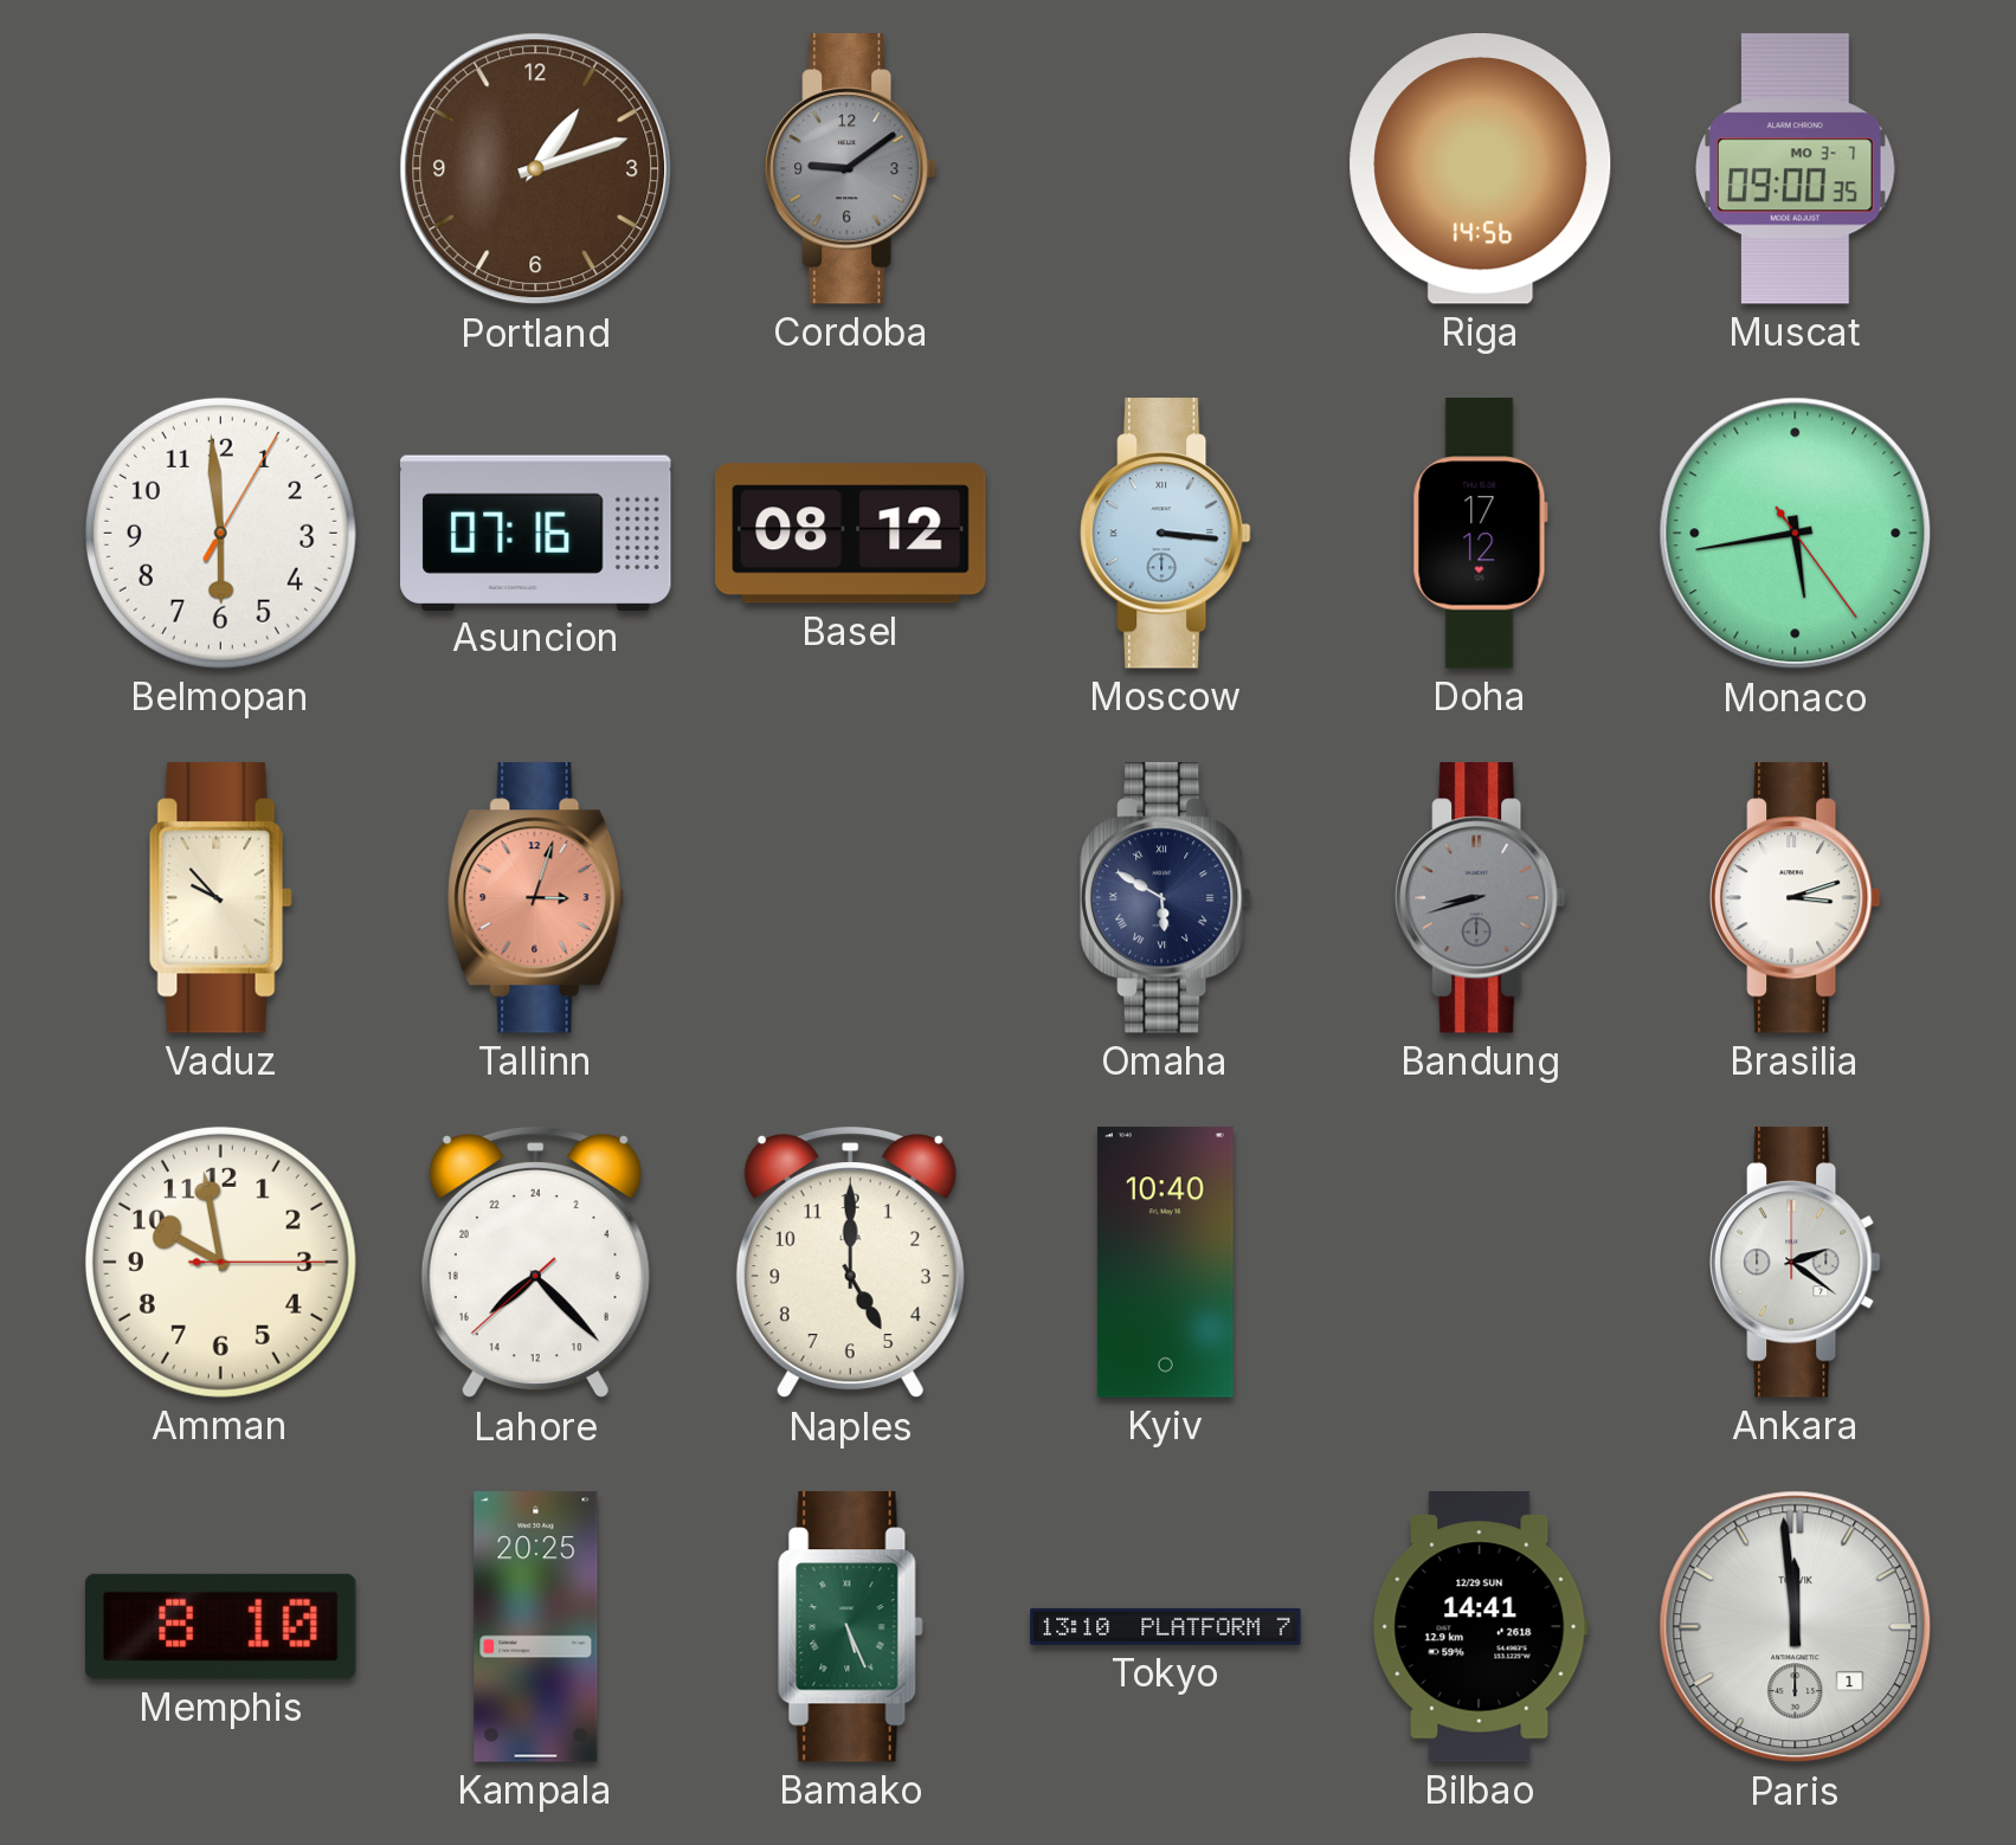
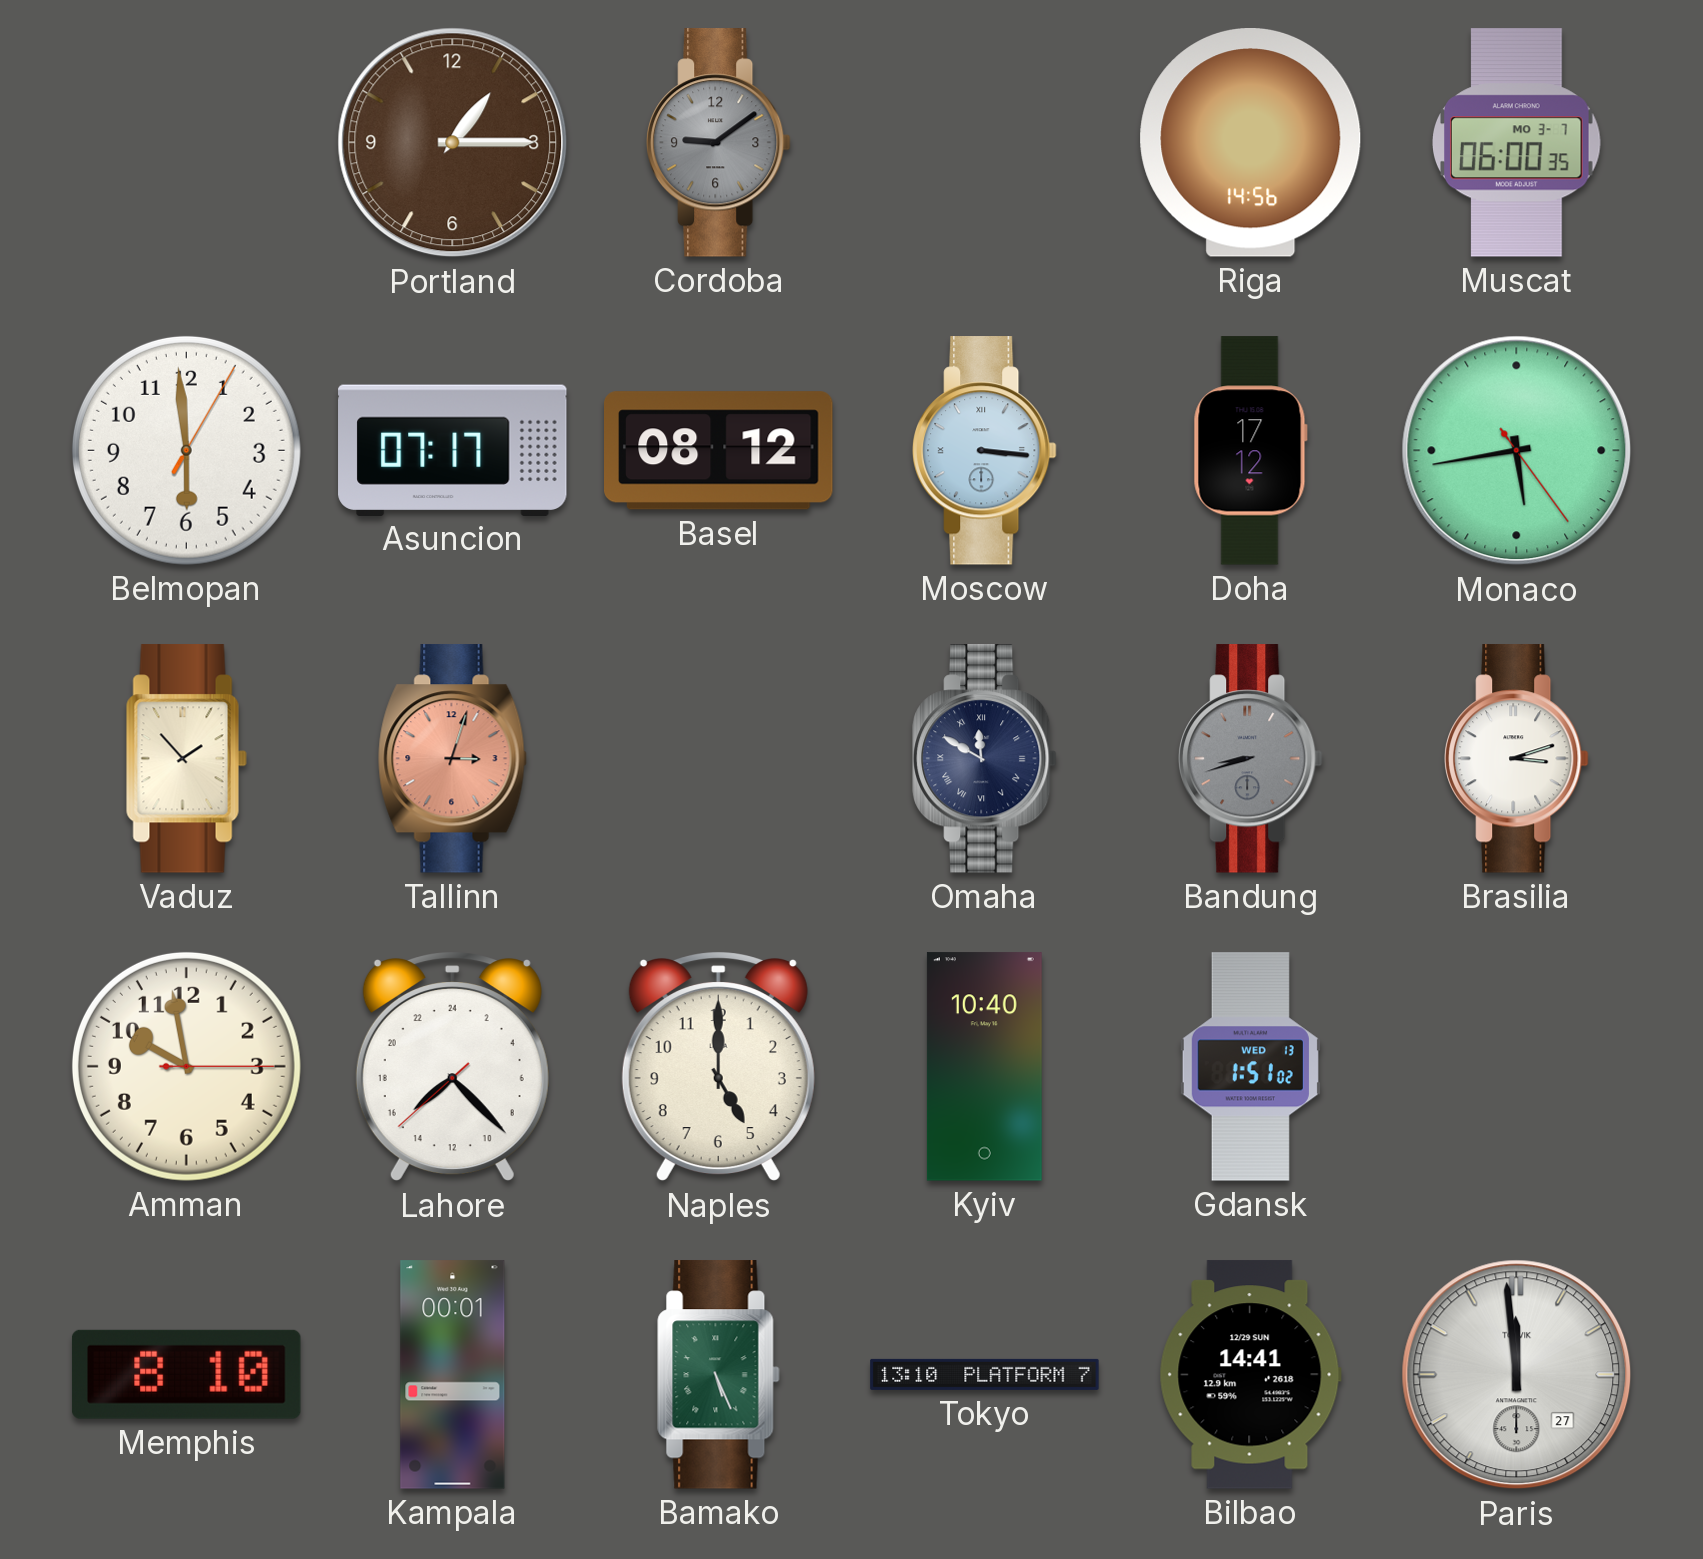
Portland: 1:12 -> 1:15 (453, 143)
Muscat: 09:00 -> 06:00 (1517, 143)
Asuncion: 07:16 -> 07:17 (453, 450)
Vaduz: 9:53 -> 1:53 (186, 759)
Omaha: 5:50 -> 11:50 (985, 759)
Gdansk: none -> 1:51 (1250, 1067)
Ankara: 2:21 -> none (1796, 1263)
Kampala: 20:25 -> 00:01 (453, 1375)
Paris date: 1 -> 27 (1517, 1375)
